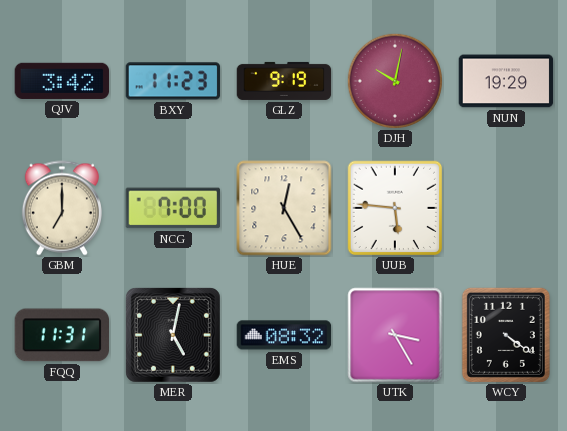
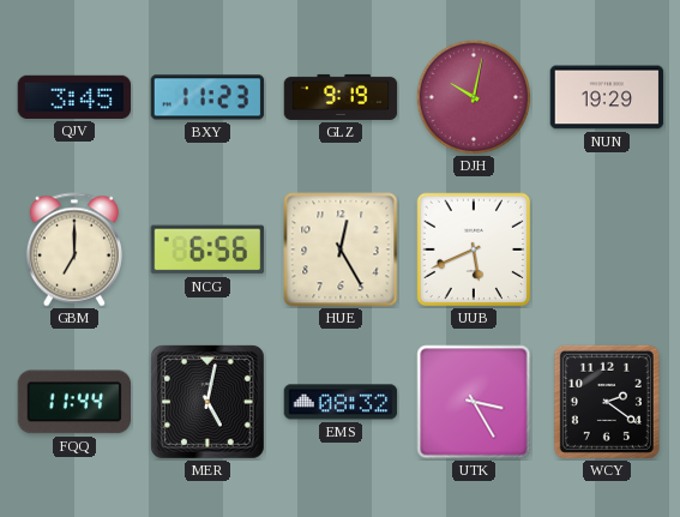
QJV: 3:42 -> 3:45 (74, 97)
NCG: 7:00 -> 6:56 (207, 250)
UUB: 5:46 -> 5:41 (474, 250)
FQQ: 11:31 -> 11:44 (74, 402)
WCY: 4:21 -> 2:21 (607, 402)
